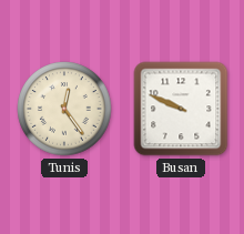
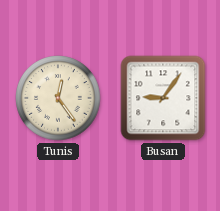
Busan: 9:49 -> 9:06 (163, 98)
